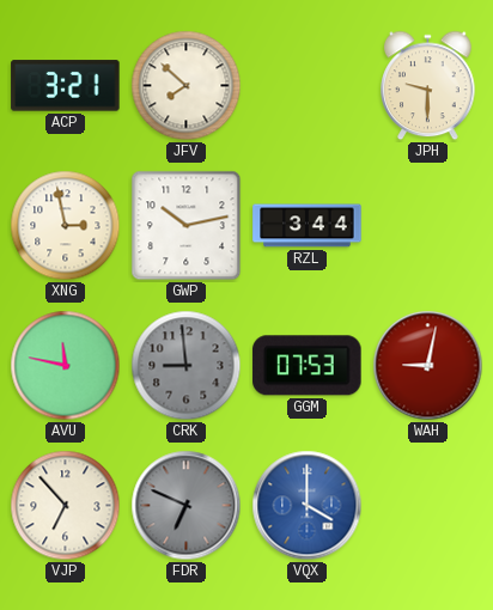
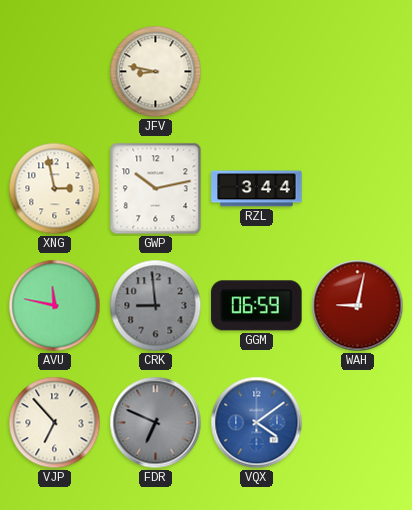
ACP: 3:21 -> none (66, 86)
JFV: 7:52 -> 8:47 (156, 72)
JPH: 9:30 -> none (428, 86)
GGM: 07:53 -> 06:59 (257, 306)
VQX: 4:00 -> 4:09 (257, 423)
